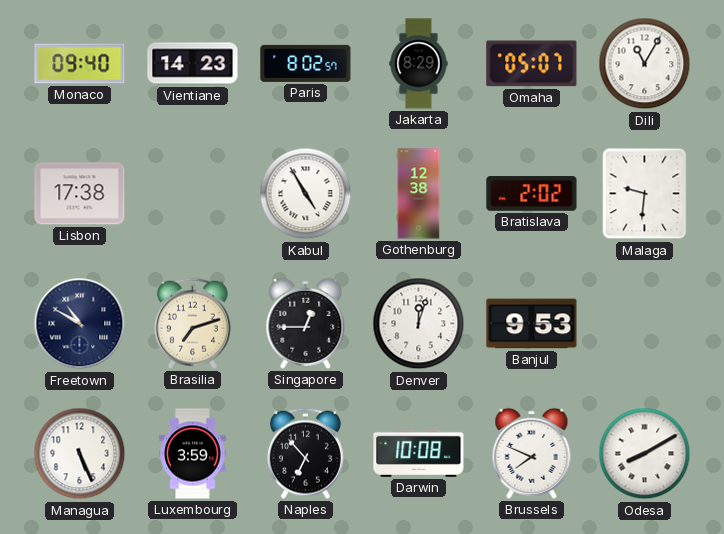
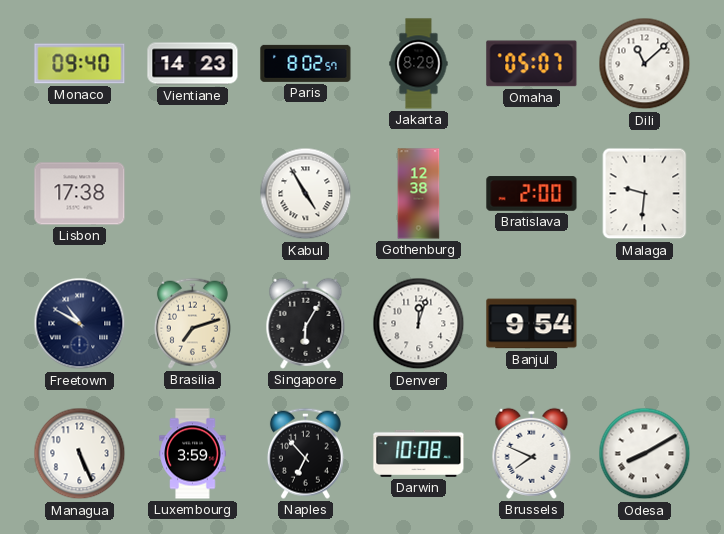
Dili: 11:05 -> 11:08 (645, 64)
Bratislava: 2:02 -> 2:00 (532, 194)
Singapore: 12:45 -> 6:05 (306, 323)
Banjul: 9:53 -> 9:54 (532, 324)
